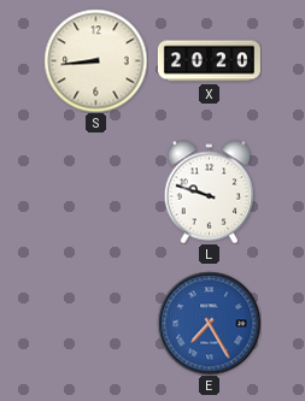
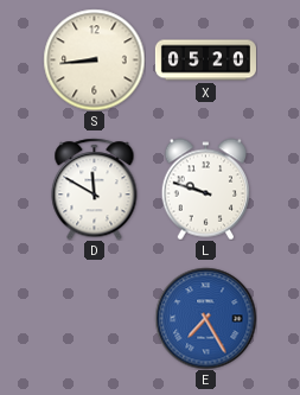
X: 20:20 -> 05:20 (205, 60)
D: none -> 11:50 (95, 189)
